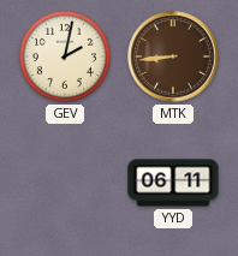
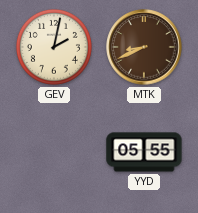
MTK: 8:44 -> 8:41 (144, 47)
YYD: 06:11 -> 05:55 (144, 152)
